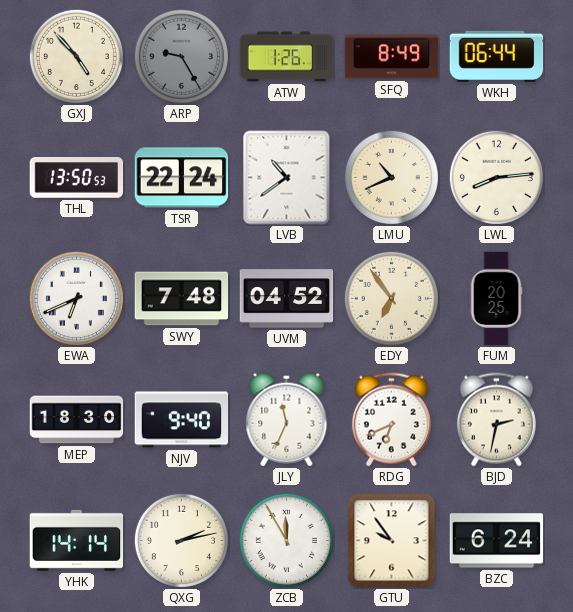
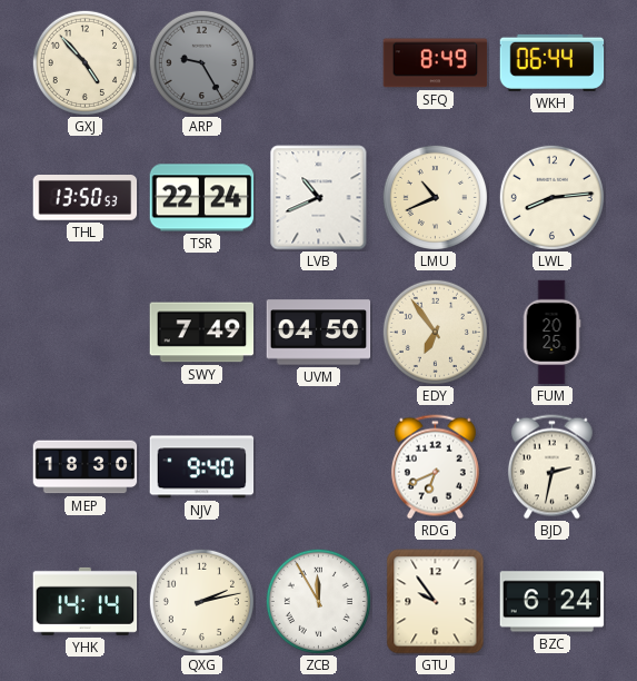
ATW: 1:26 -> none (287, 57)
LVB: 10:39 -> 10:41 (319, 198)
EWA: 6:41 -> none (76, 298)
SWY: 7:48 -> 7:49 (202, 333)
UVM: 04:52 -> 04:50 (319, 333)
JLY: 11:34 -> none (287, 420)
